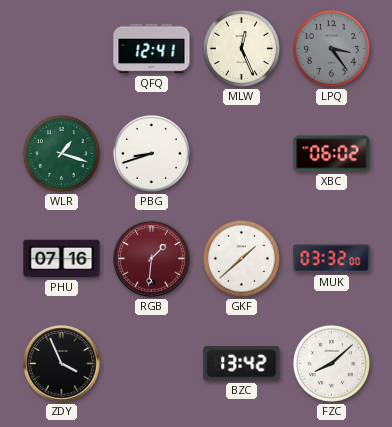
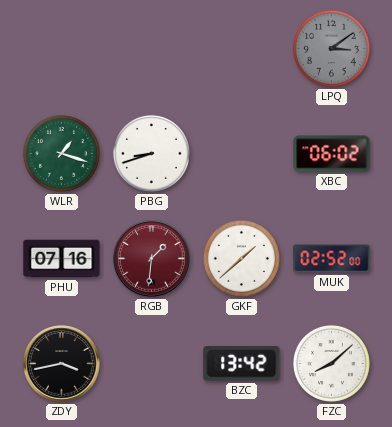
QFQ: 12:41 -> none (152, 49)
MLW: 12:26 -> none (241, 48)
LPQ: 3:24 -> 3:09 (331, 48)
MUK: 03:32 -> 02:52 (332, 259)
ZDY: 3:56 -> 3:43 (62, 364)
